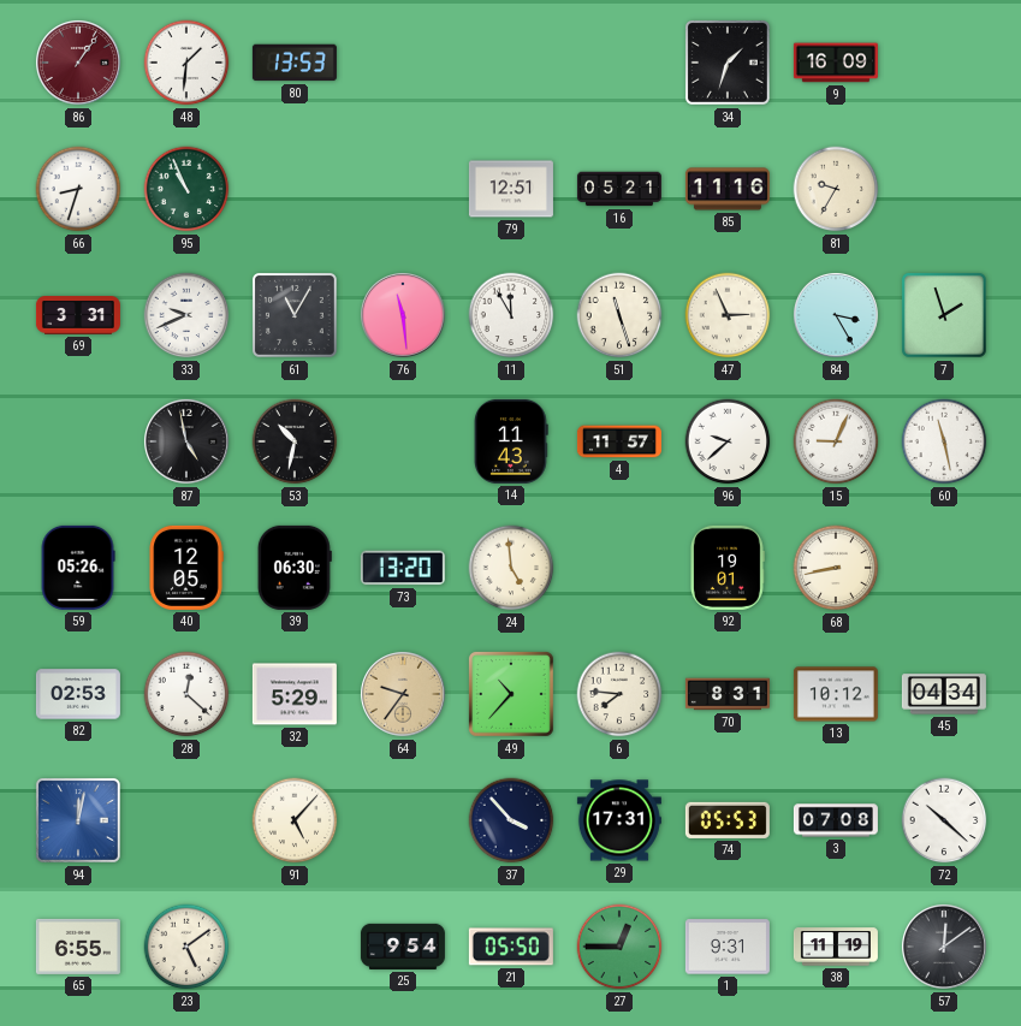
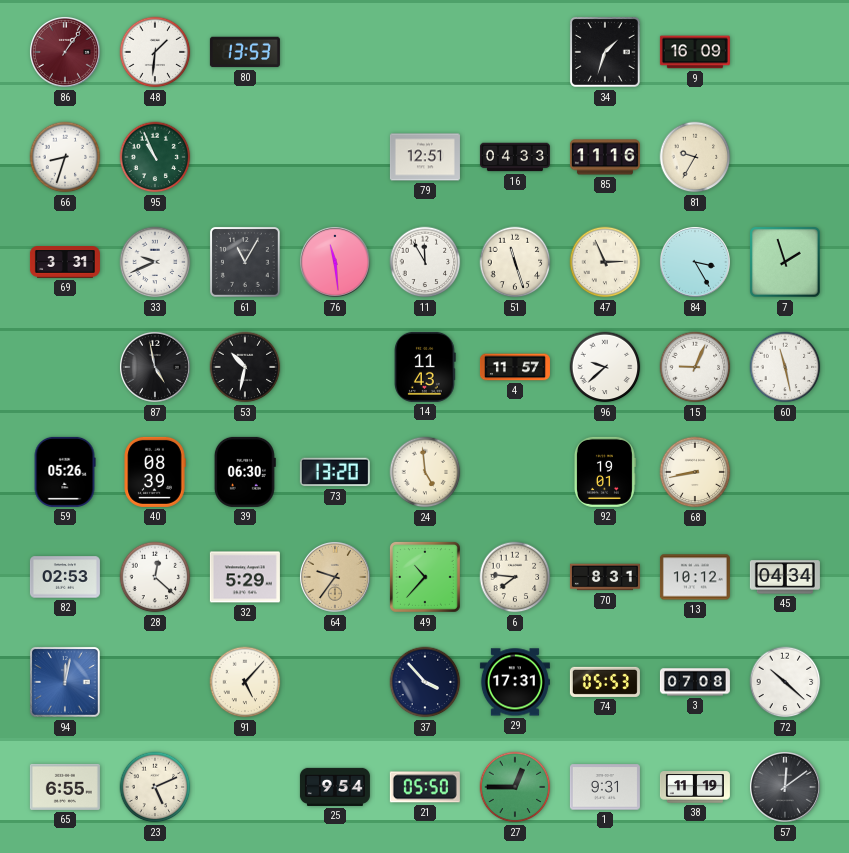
16: 05:21 -> 04:33 (515, 157)
40: 12:05 -> 08:39 (155, 472)
23: 5:09 -> 5:11 (155, 787)
